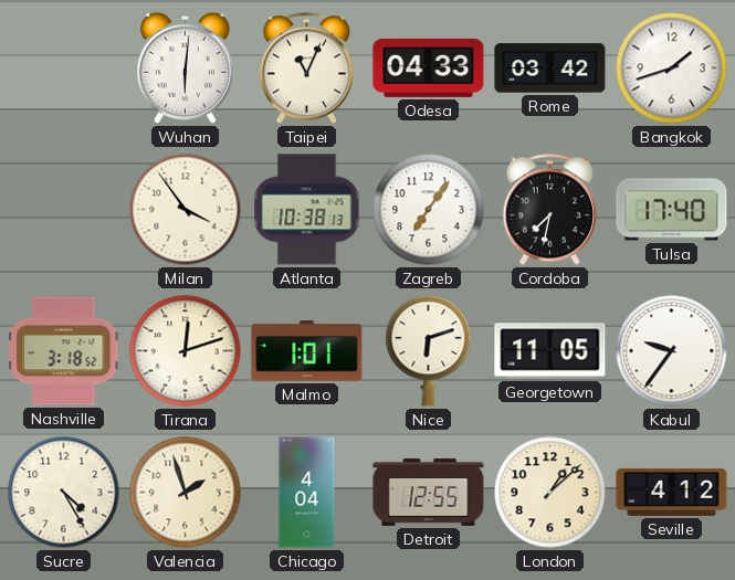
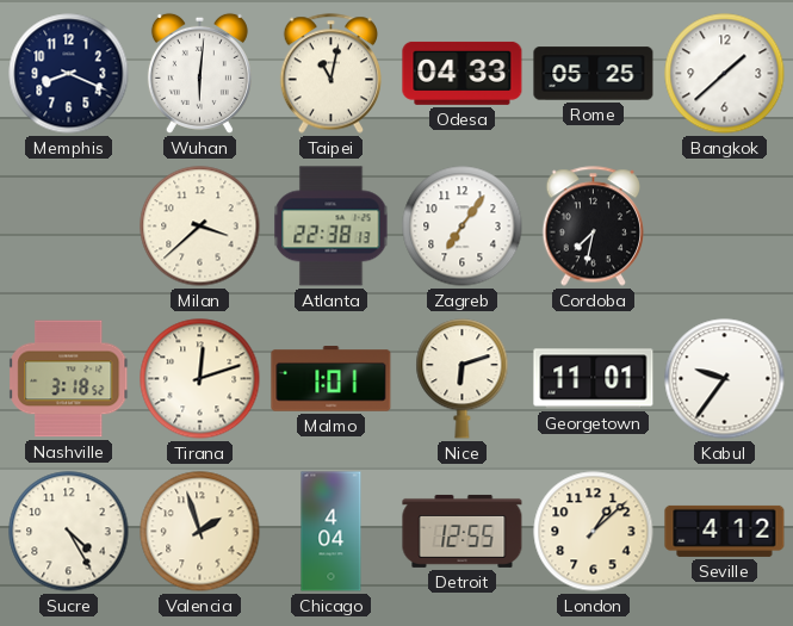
Memphis: none -> 8:19 (69, 74)
Taipei: 11:04 -> 11:02 (330, 74)
Rome: 03:42 -> 05:25 (594, 74)
Bangkok: 1:42 -> 1:38 (725, 74)
Milan: 3:54 -> 3:38 (200, 227)
Atlanta: 10:38 -> 22:38 (332, 227)
Tulsa: 17:40 -> none (672, 210)
Georgetown: 11:05 -> 11:01 (594, 379)
